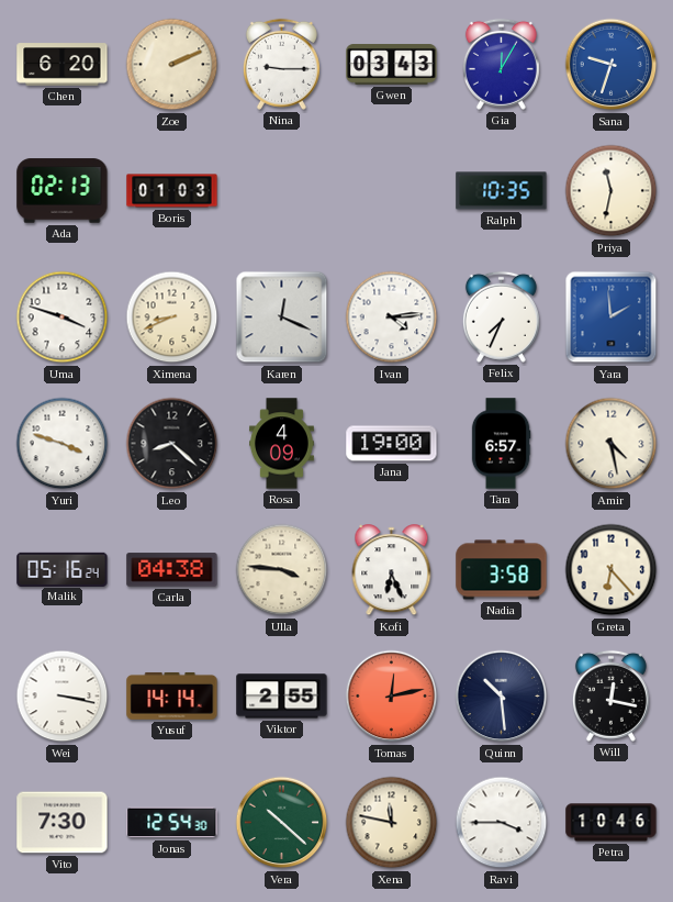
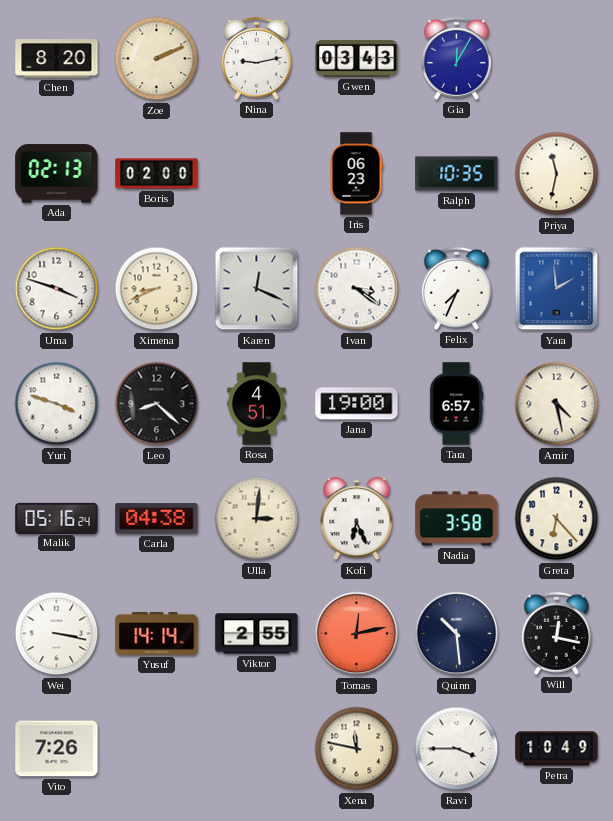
Chen: 6:20 -> 8:20 (57, 59)
Nina: 9:15 -> 9:13 (256, 58)
Sana: 9:33 -> none (612, 65)
Boris: 01:03 -> 02:00 (157, 174)
Iris: none -> 06:23 (356, 174)
Ivan: 4:14 -> 3:21 (357, 289)
Rosa: 4:09 -> 4:51 (257, 404)
Ulla: 3:46 -> 3:01 (257, 519)
Vito: 7:30 -> 7:26 (57, 749)
Jonas: 12:54 -> none (172, 823)
Vera: 10:22 -> none (282, 823)
Petra: 10:46 -> 10:49 (557, 749)
